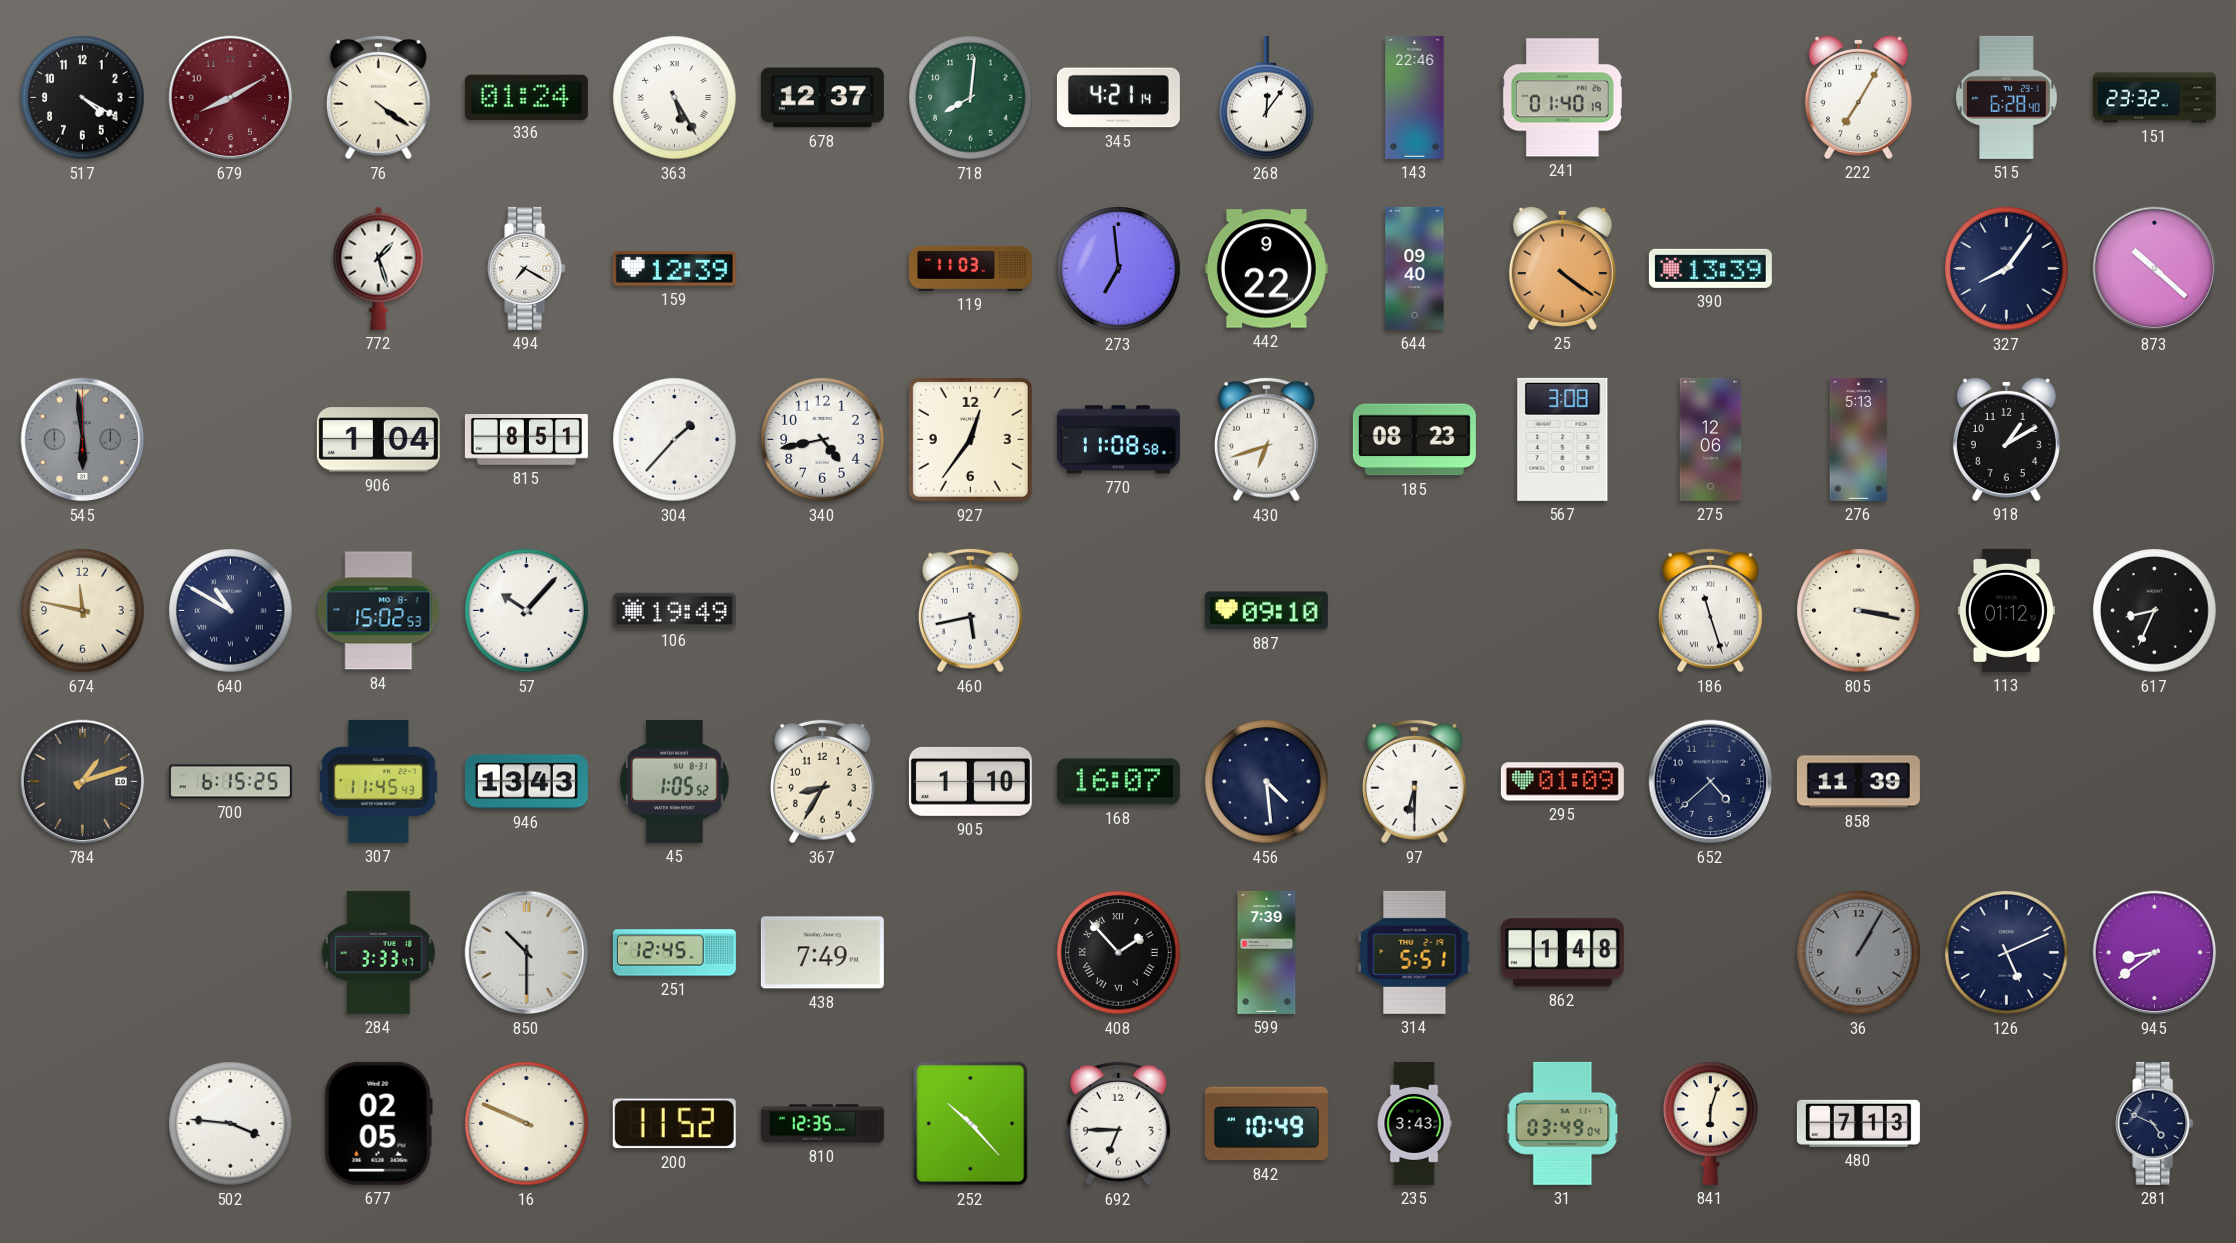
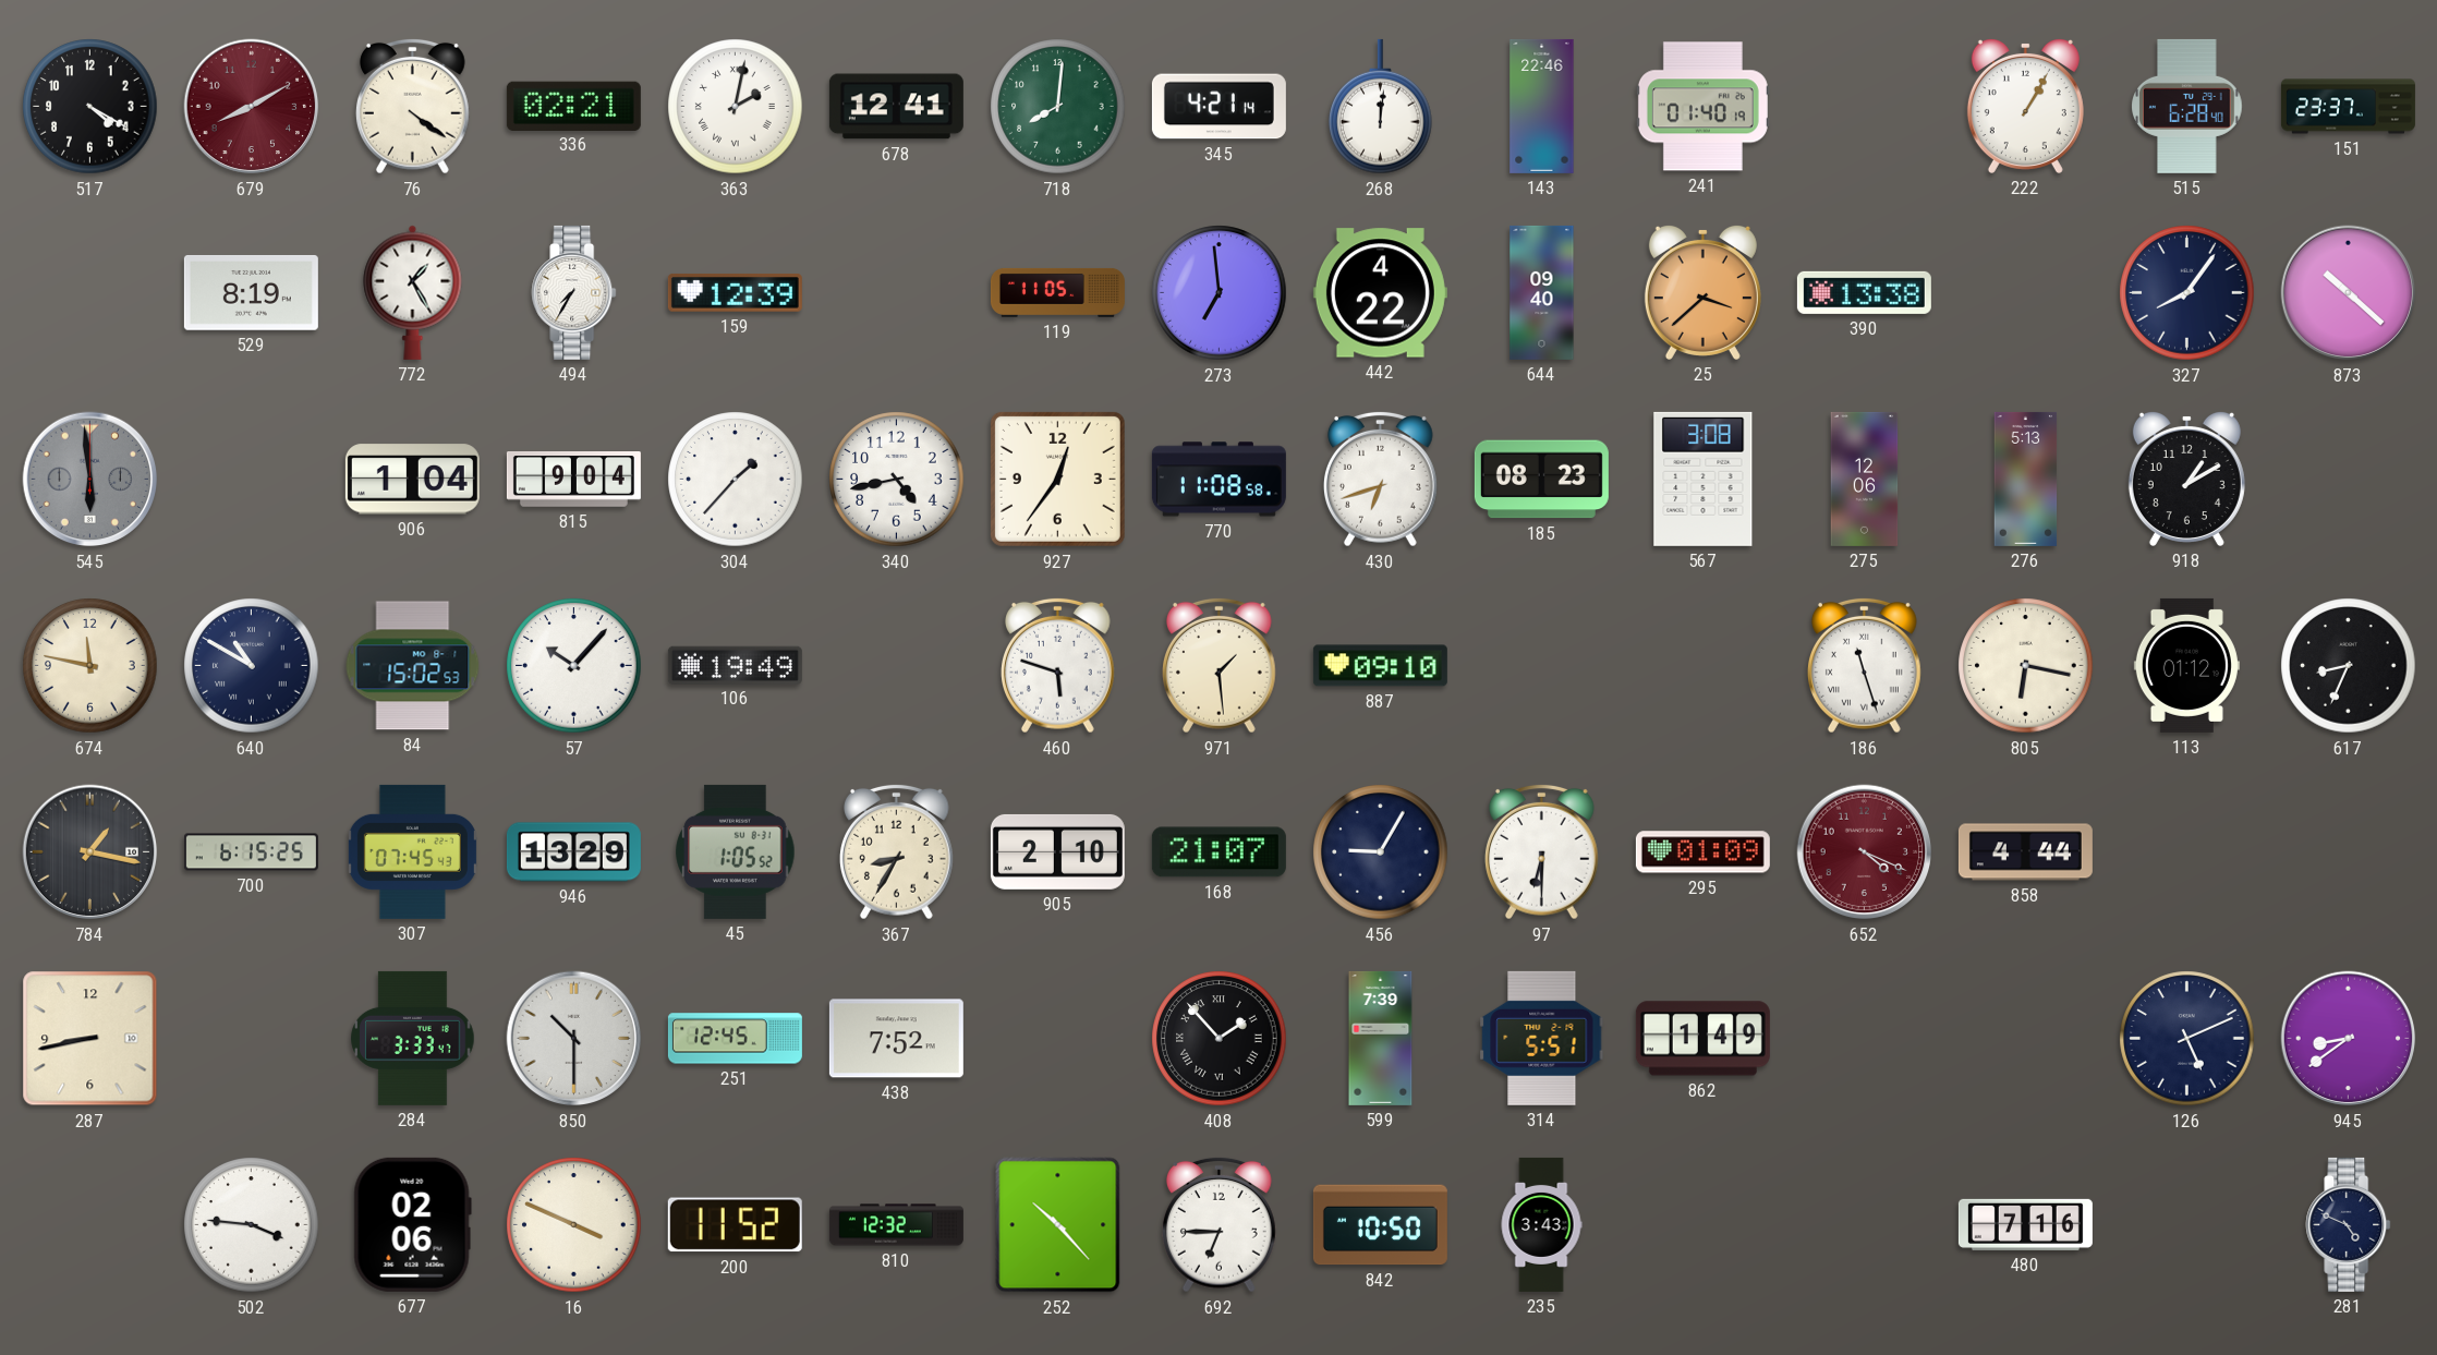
336: 01:24 -> 02:21 (573, 106)
363: 5:25 -> 2:02 (736, 107)
678: 12:37 -> 12:41 (896, 107)
268: 12:06 -> 12:01 (1381, 107)
222: 7:05 -> 1:05 (2025, 106)
151: 23:32 -> 23:37 (2348, 107)
529: none -> 8:19 (251, 292)
772: 1:27 -> 1:25 (413, 292)
494: 7:20 -> 7:35 (574, 292)
119: 11:03 -> 11:05 (1057, 292)
442: 9:22 -> 4:22 (1380, 293)
25: 4:21 -> 3:38 (1702, 292)
390: 13:39 -> 13:38 (1864, 292)
815: 8:51 -> 9:04 (573, 480)
460: 5:43 -> 5:48 (1058, 665)
971: none -> 1:29 (1220, 665)
805: 3:17 -> 6:17 (2026, 666)
784: 1:12 -> 1:17 (90, 852)
307: 11:45 -> 07:45 (412, 851)
946: 13:43 -> 13:29 (573, 852)
905: 1:10 -> 2:10 (1057, 851)
168: 16:07 -> 21:07 (1218, 852)
456: 4:29 -> 9:05 (1381, 852)
652: 4:38 -> 4:19 (1865, 852)
652 dial: navy -> burgundy (1865, 852)
858: 11:39 -> 4:44 (2025, 852)
287: none -> 8:43 (90, 1039)
438: 7:49 -> 7:52 (896, 1039)
862: 1:48 -> 1:49 (1702, 1039)
36: 1:05 -> none (1859, 953)
677: 02:05 -> 02:06 (412, 1224)
16: 9:49 -> 3:49 (574, 1225)
810: 12:35 -> 12:32 (896, 1225)
842: 10:49 -> 10:50 (1380, 1225)
31: 03:49 -> none (1563, 1123)
841: 6:03 -> none (1711, 1123)
480: 7:13 -> 7:16 (2025, 1224)
